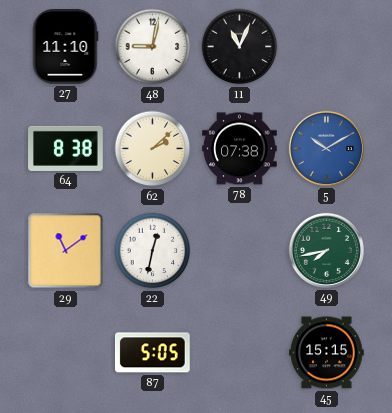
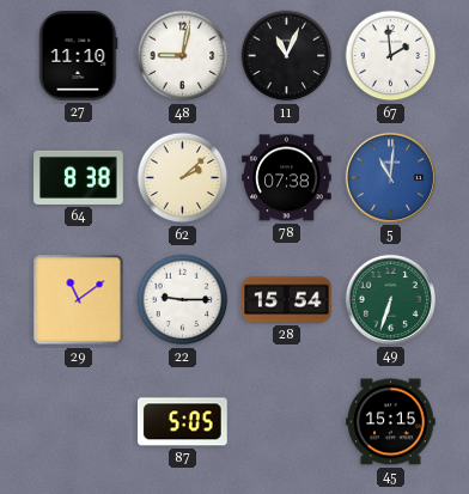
67: none -> 1:59 (391, 56)
5: 10:10 -> 11:01 (390, 177)
22: 12:32 -> 9:15 (183, 300)
28: none -> 15:54 (287, 300)
49: 7:43 -> 6:33 (390, 299)
